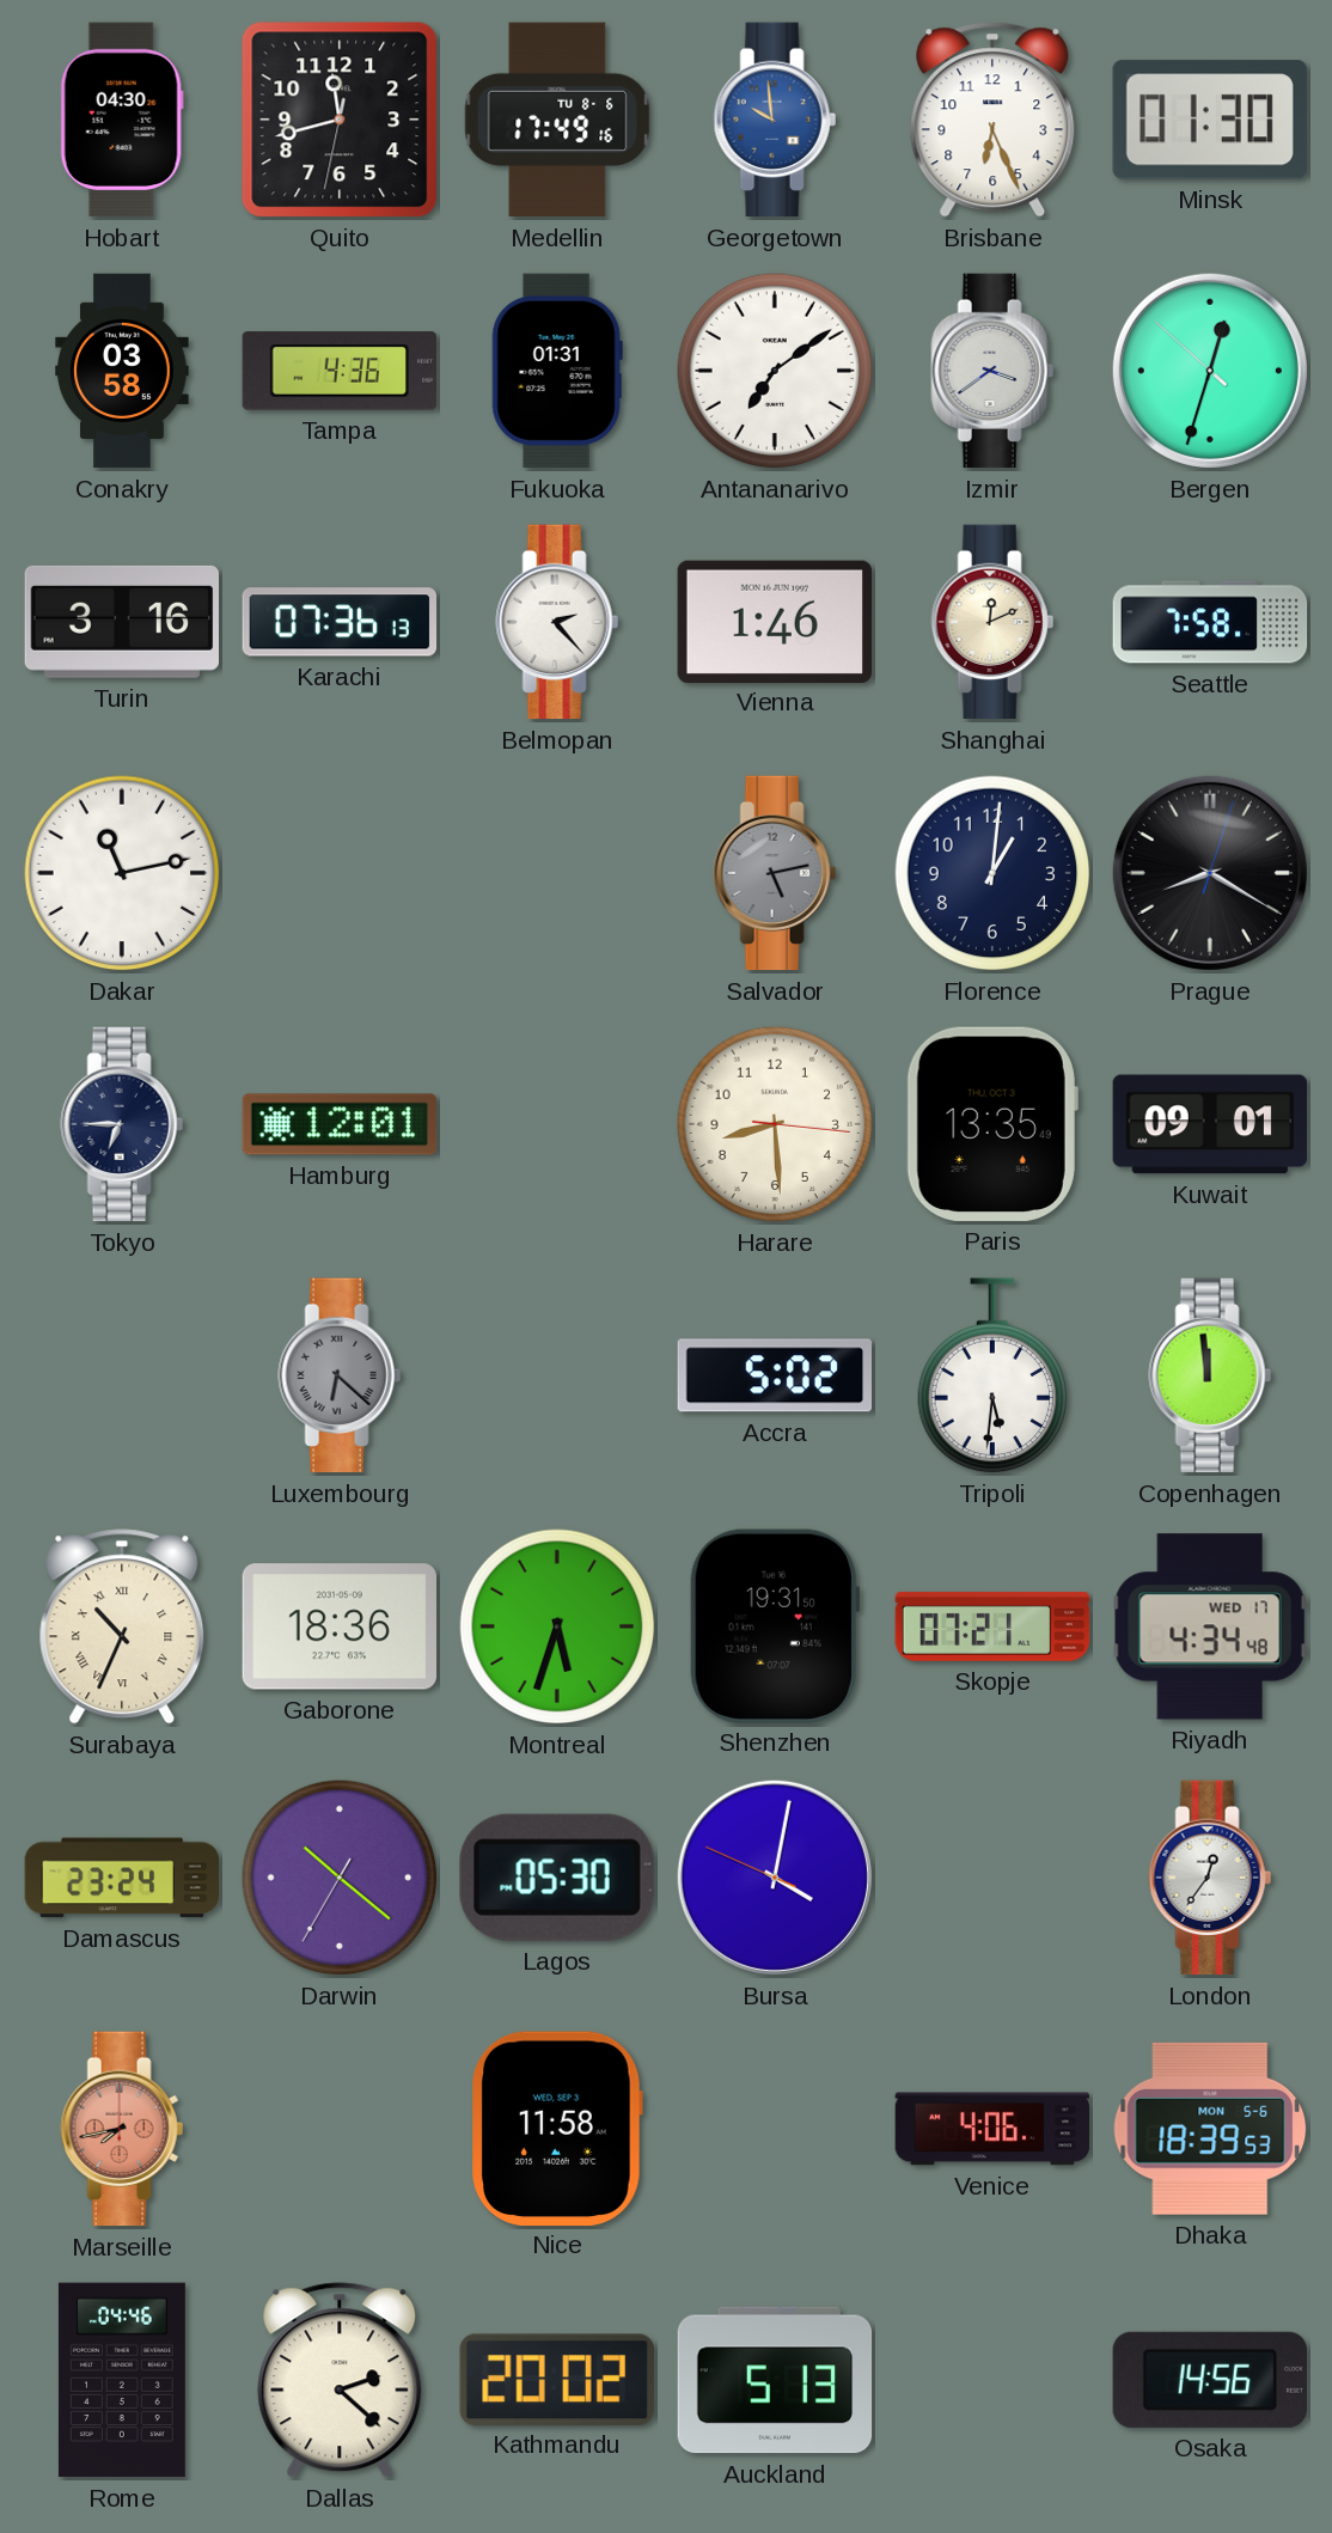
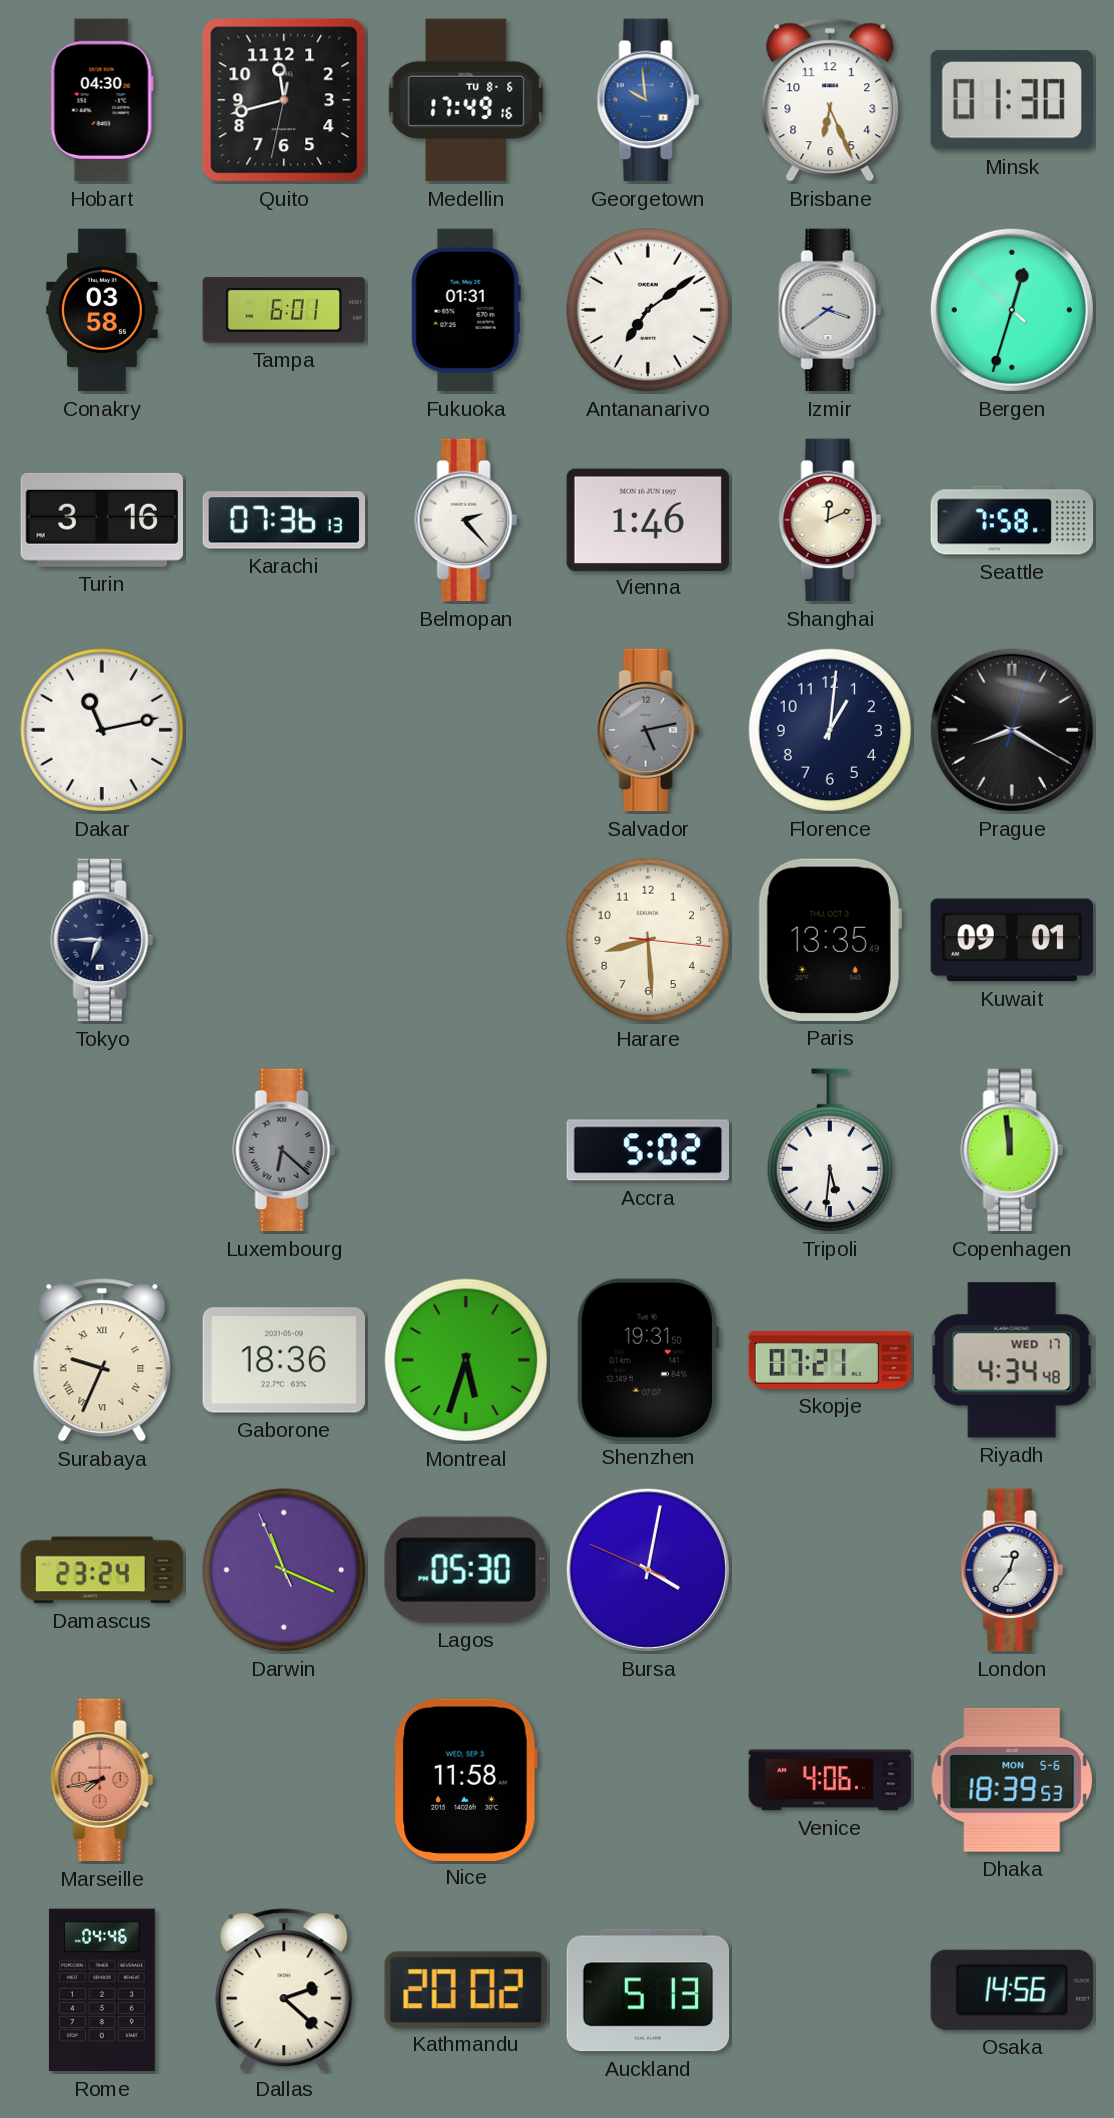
Tampa: 4:36 -> 6:01 (284, 310)
Hamburg: 12:01 -> none (340, 1124)
Surabaya: 10:34 -> 9:34 (102, 1360)
Darwin: 10:21 -> 11:18 (284, 1570)
